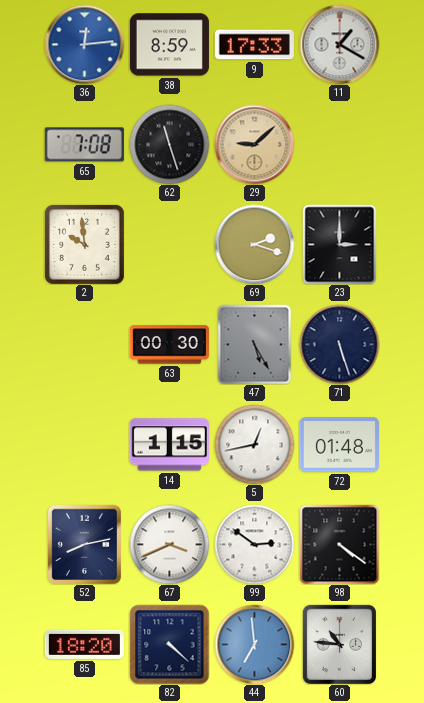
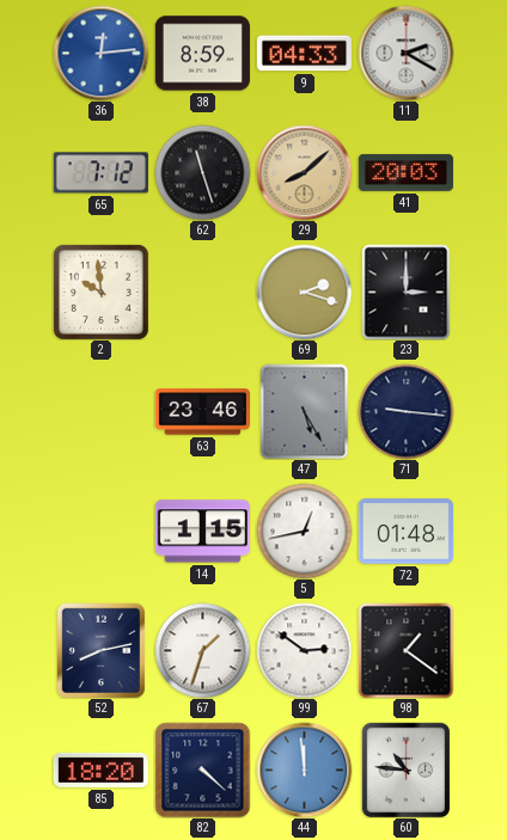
9: 17:33 -> 04:33 (304, 54)
11: 1:20 -> 2:20 (405, 53)
65: 7:08 -> 7:12 (100, 173)
29: 9:08 -> 8:08 (304, 172)
41: none -> 20:03 (405, 172)
63: 00:30 -> 23:46 (202, 412)
71: 5:27 -> 9:16 (405, 411)
67: 3:41 -> 1:33 (202, 650)
98: 4:21 -> 1:21 (405, 650)
44: 6:59 -> 11:59 (304, 770)
